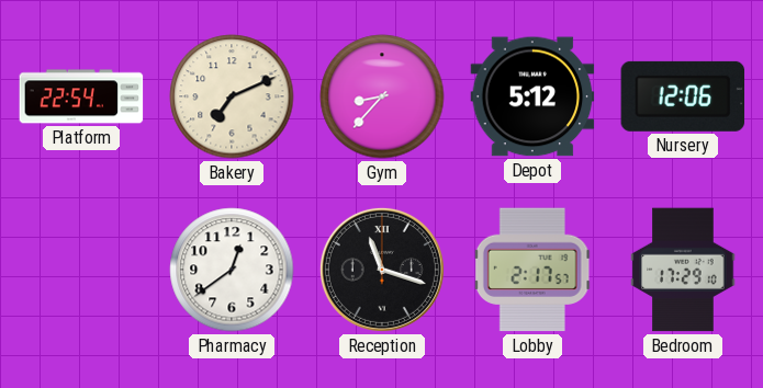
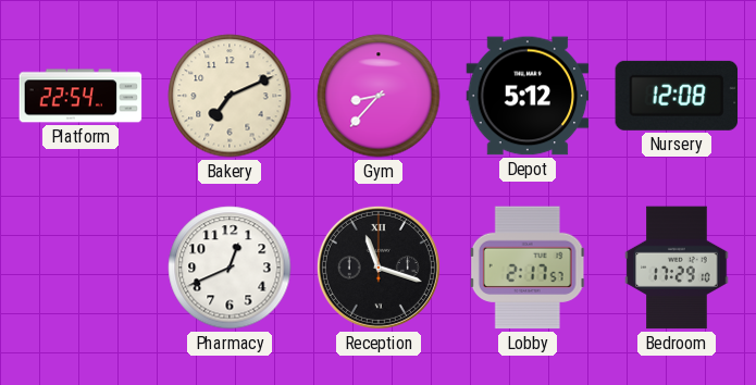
Nursery: 12:06 -> 12:08 (677, 96)
Pharmacy: 12:39 -> 12:41 (230, 268)
